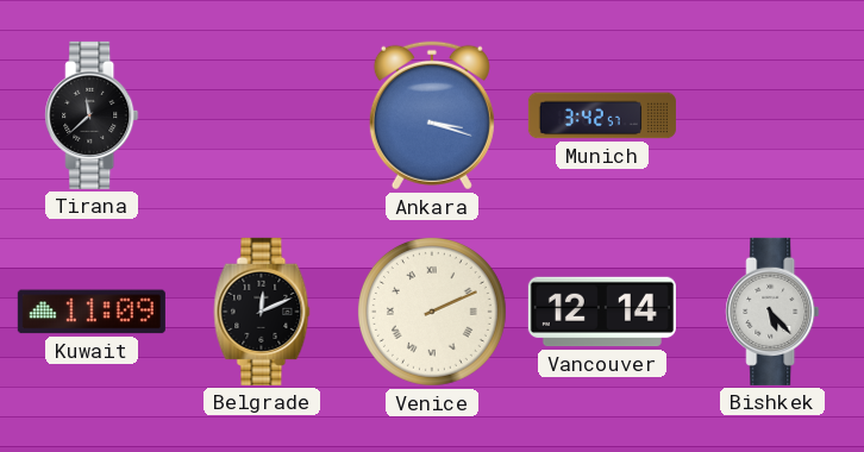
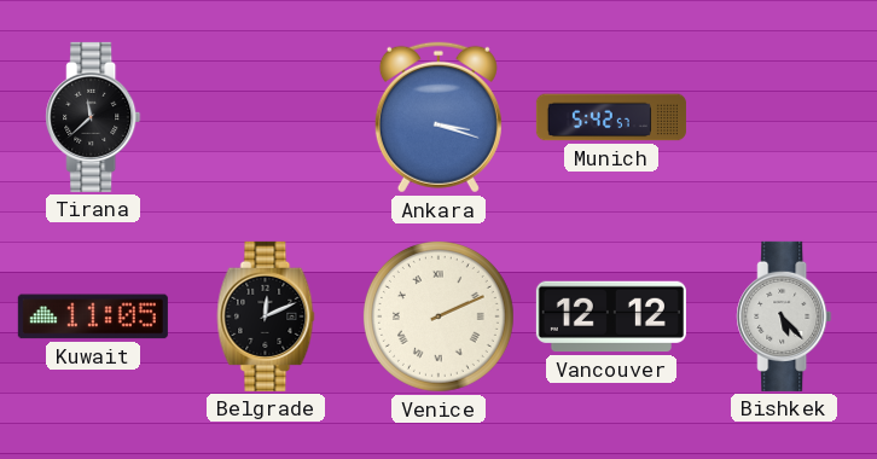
Munich: 3:42 -> 5:42 (611, 117)
Kuwait: 11:09 -> 11:05 (93, 316)
Vancouver: 12:14 -> 12:12 (611, 316)
